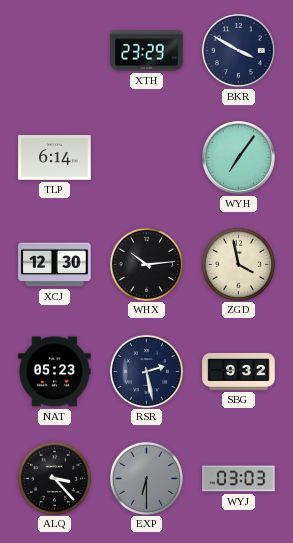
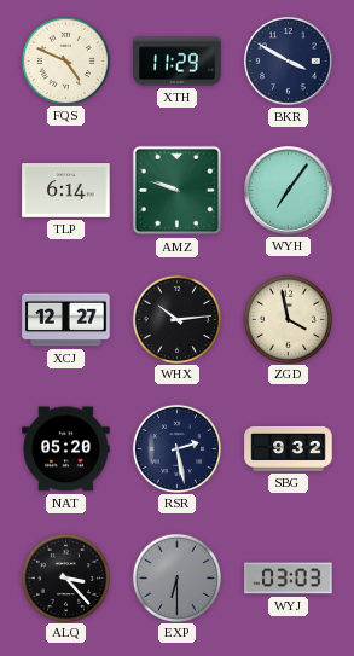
FQS: none -> 4:49 (65, 60)
XTH: 23:29 -> 11:29 (178, 62)
AMZ: none -> 9:48 (178, 191)
XCJ: 12:30 -> 12:27 (66, 320)
NAT: 05:23 -> 05:20 (66, 449)
